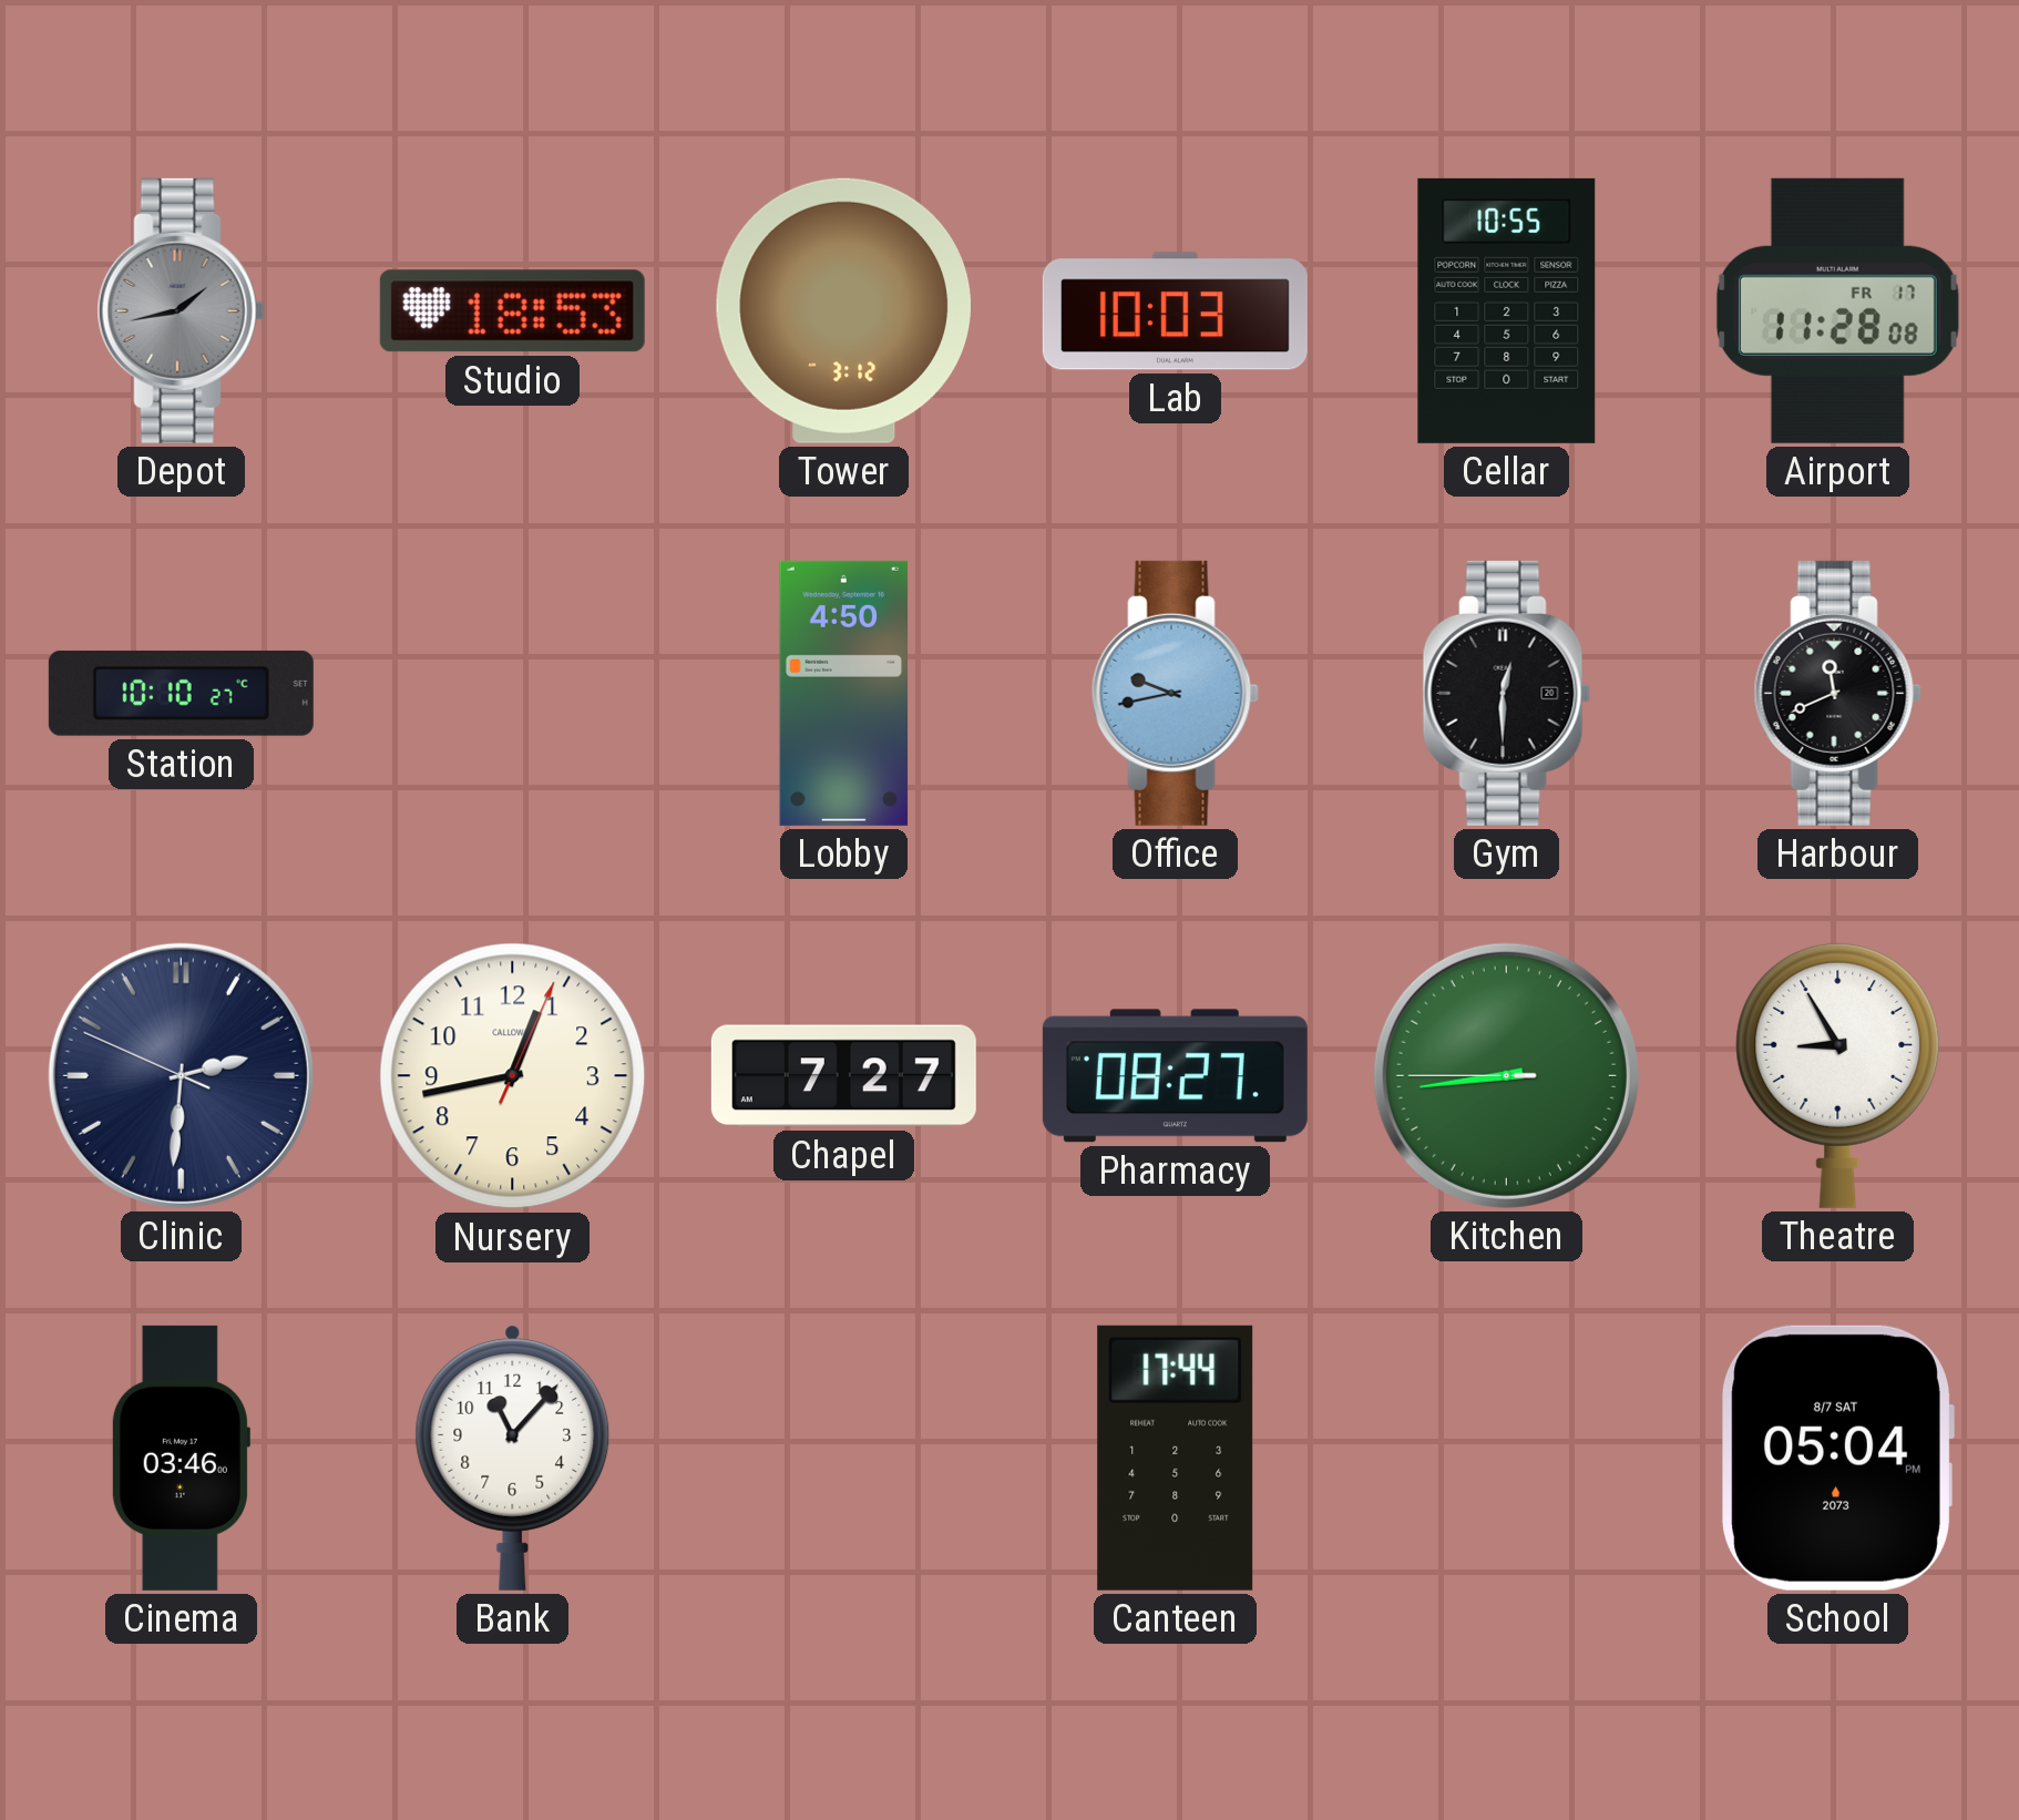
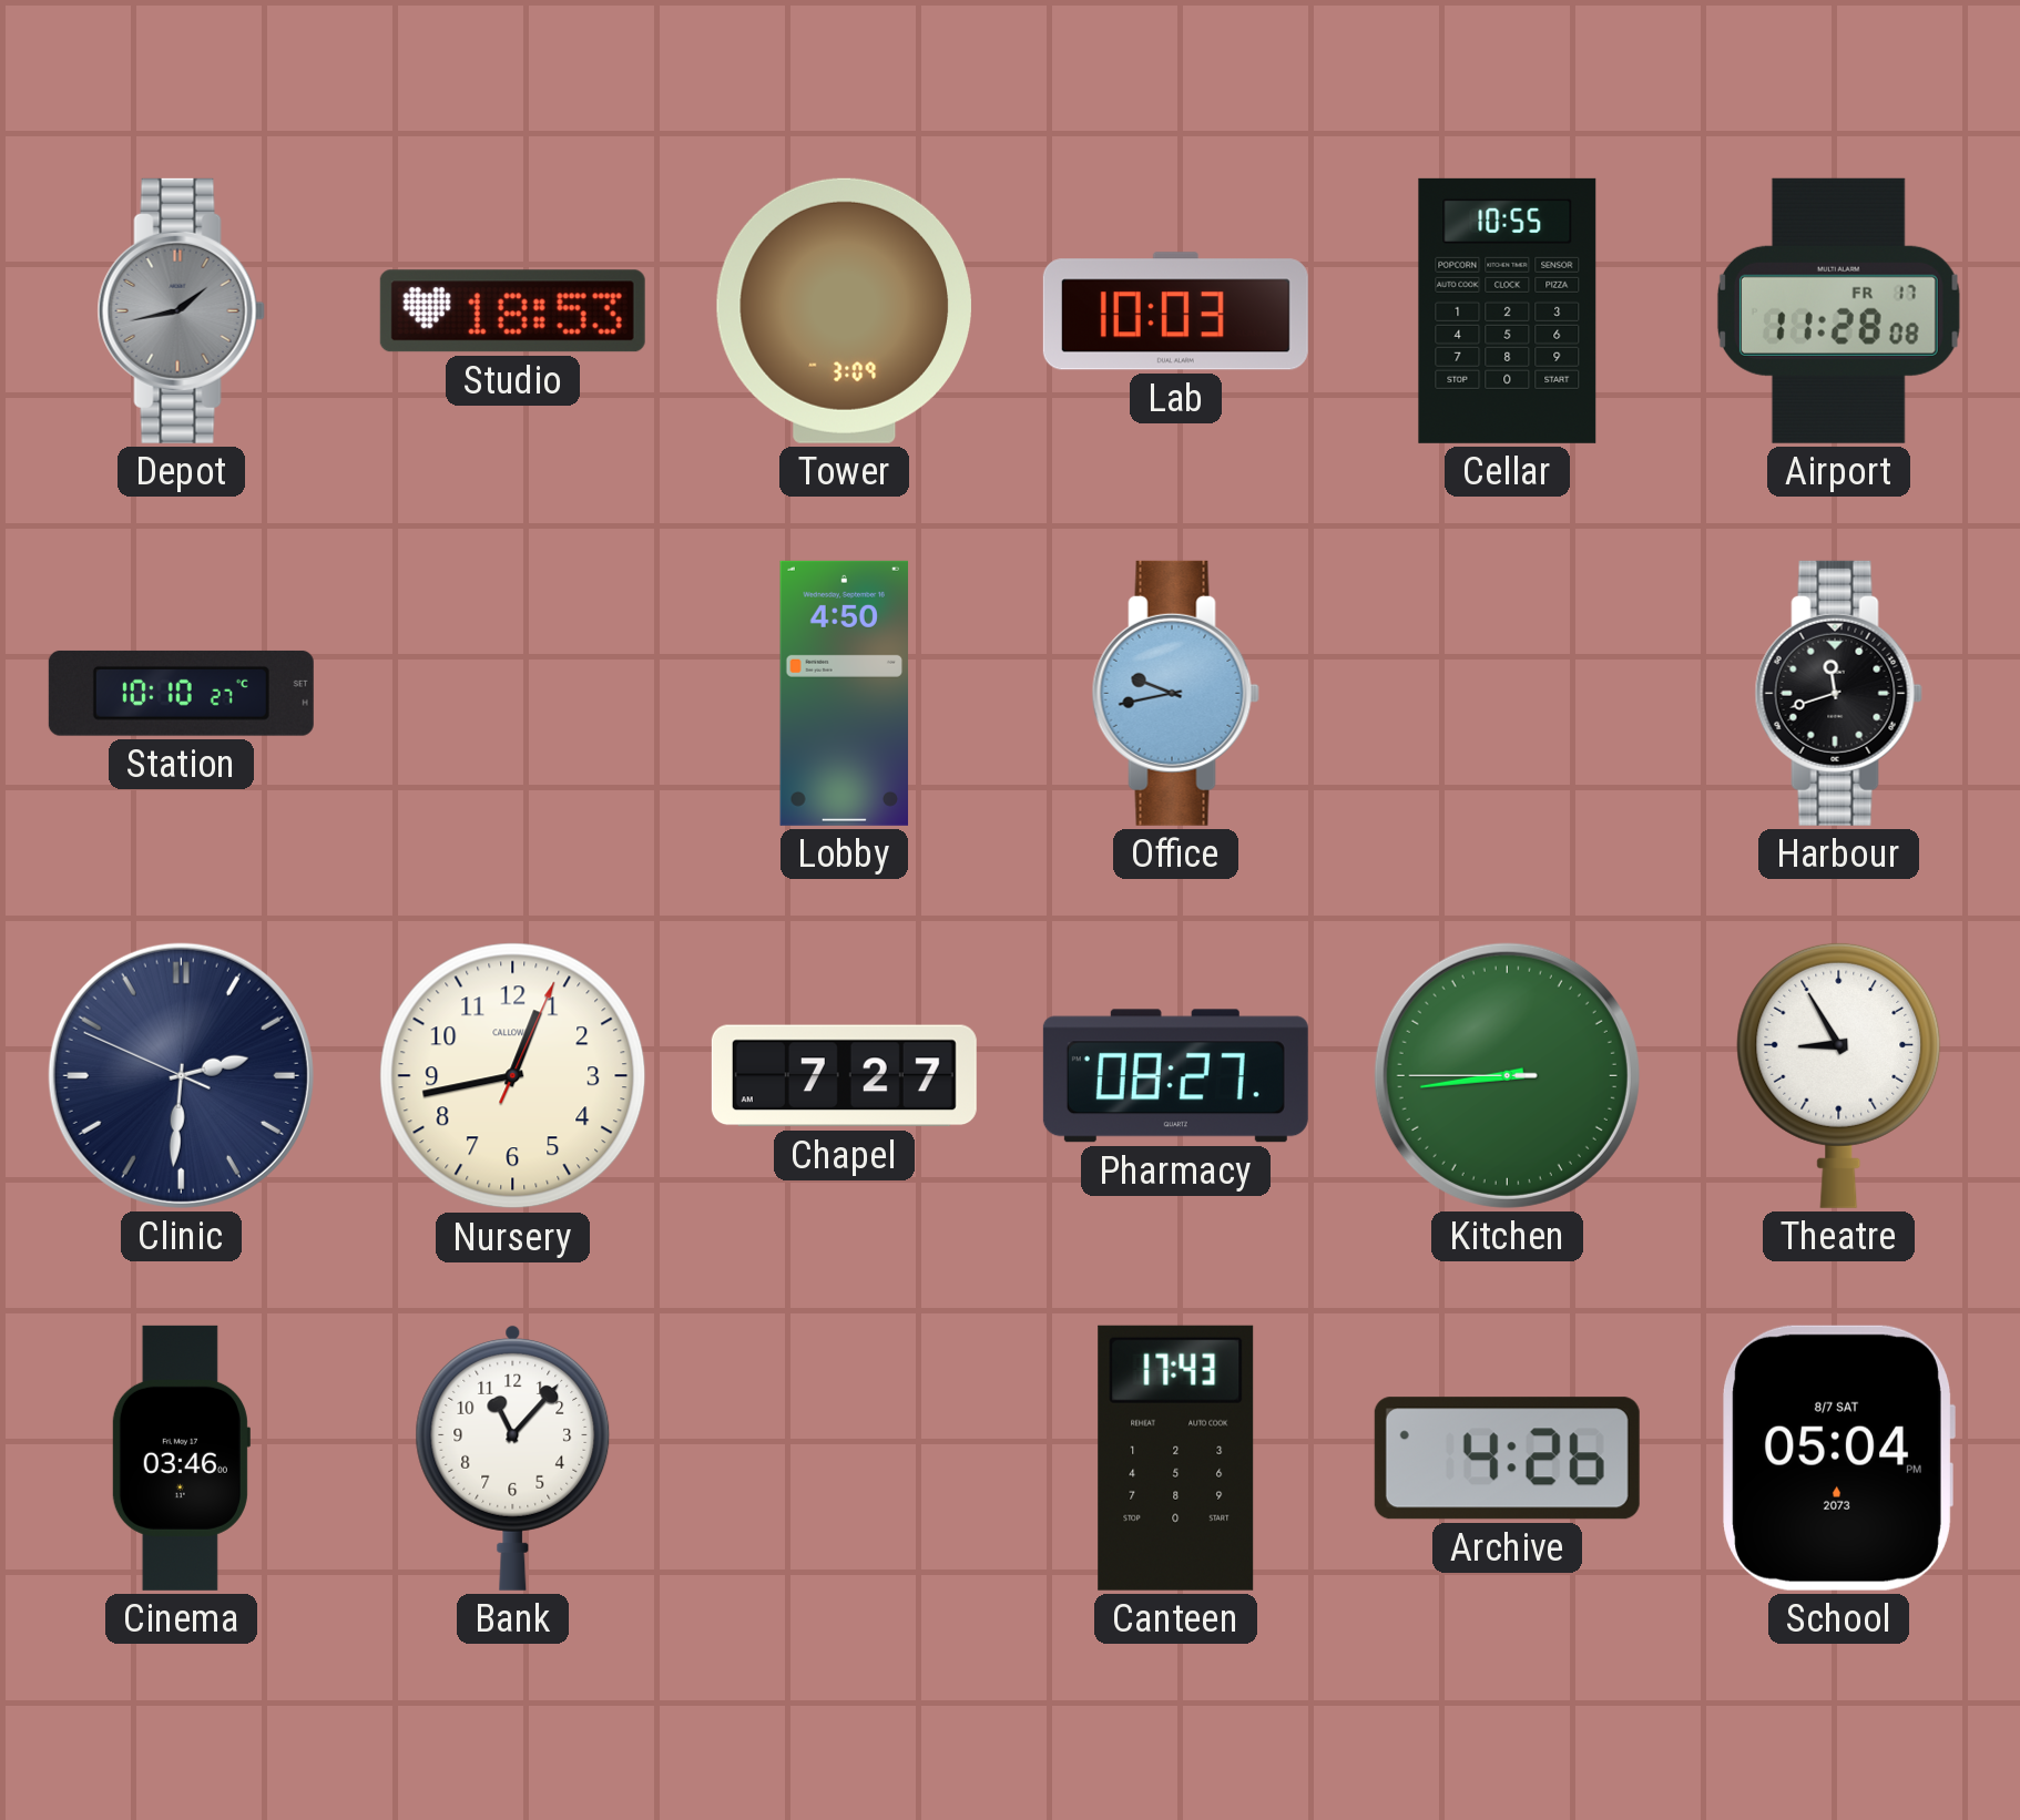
Tower: 3:12 -> 3:09 (844, 310)
Gym: 12:30 -> none (1506, 693)
Harbour: 11:41 -> 11:42 (1838, 693)
Canteen: 17:44 -> 17:43 (1176, 1458)
Archive: none -> 4:26 (1507, 1459)
